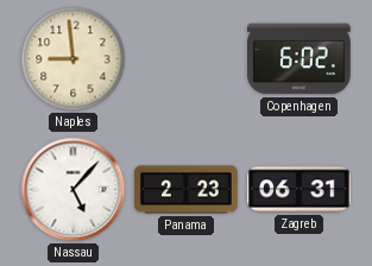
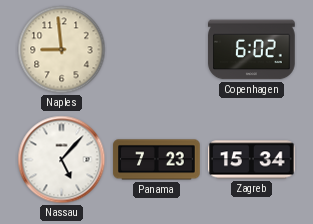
Panama: 2:23 -> 7:23 (157, 160)
Zagreb: 06:31 -> 15:34 (252, 160)
